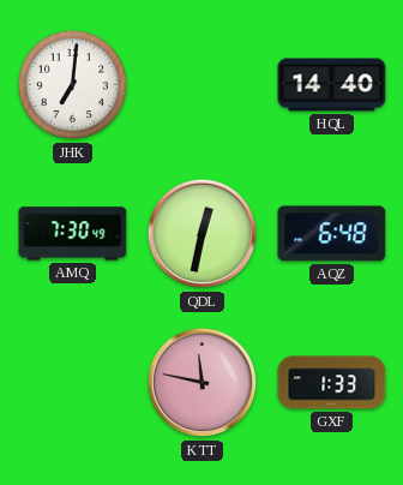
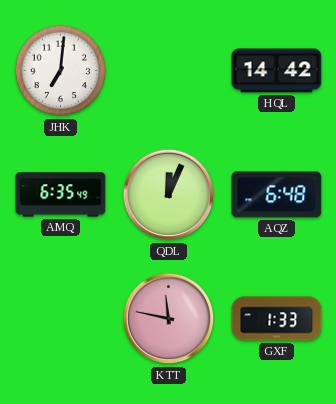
HQL: 14:40 -> 14:42 (277, 71)
AMQ: 7:30 -> 6:35 (61, 195)
QDL: 12:32 -> 12:04 (169, 195)
